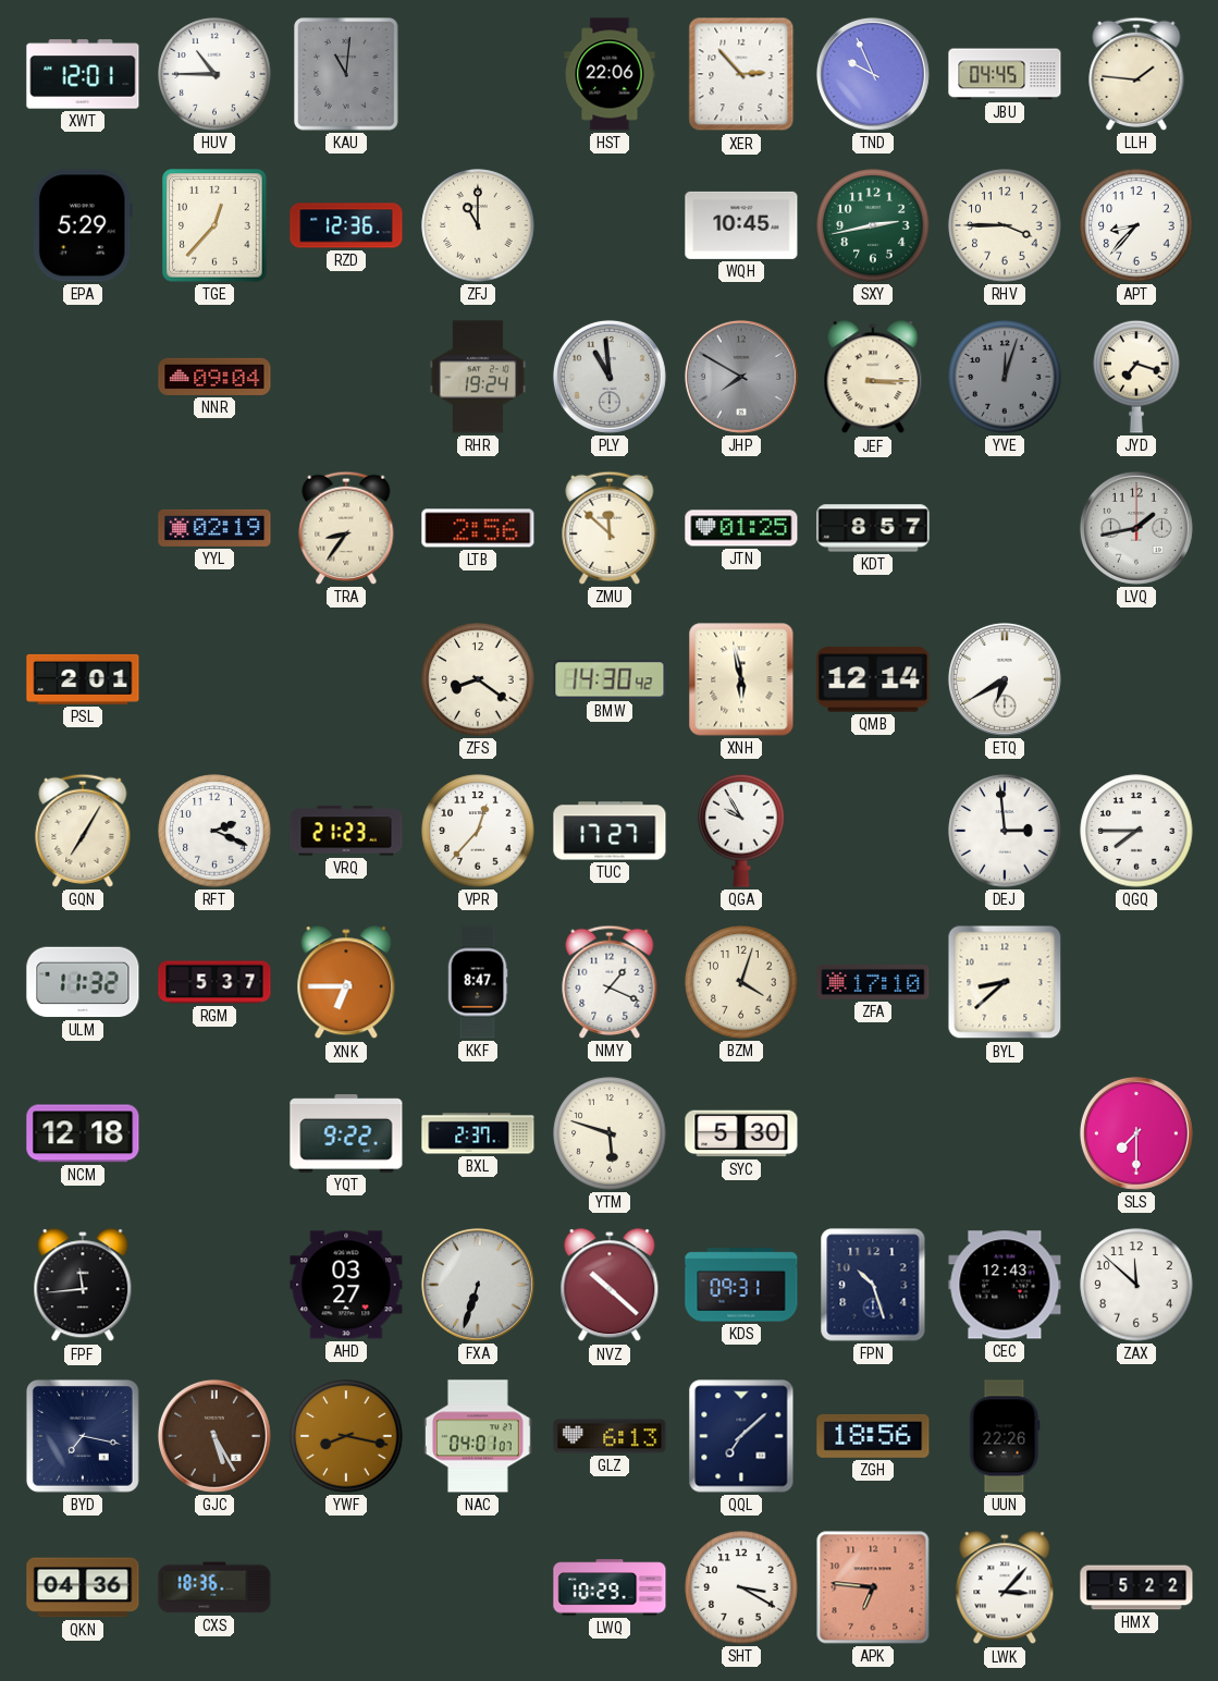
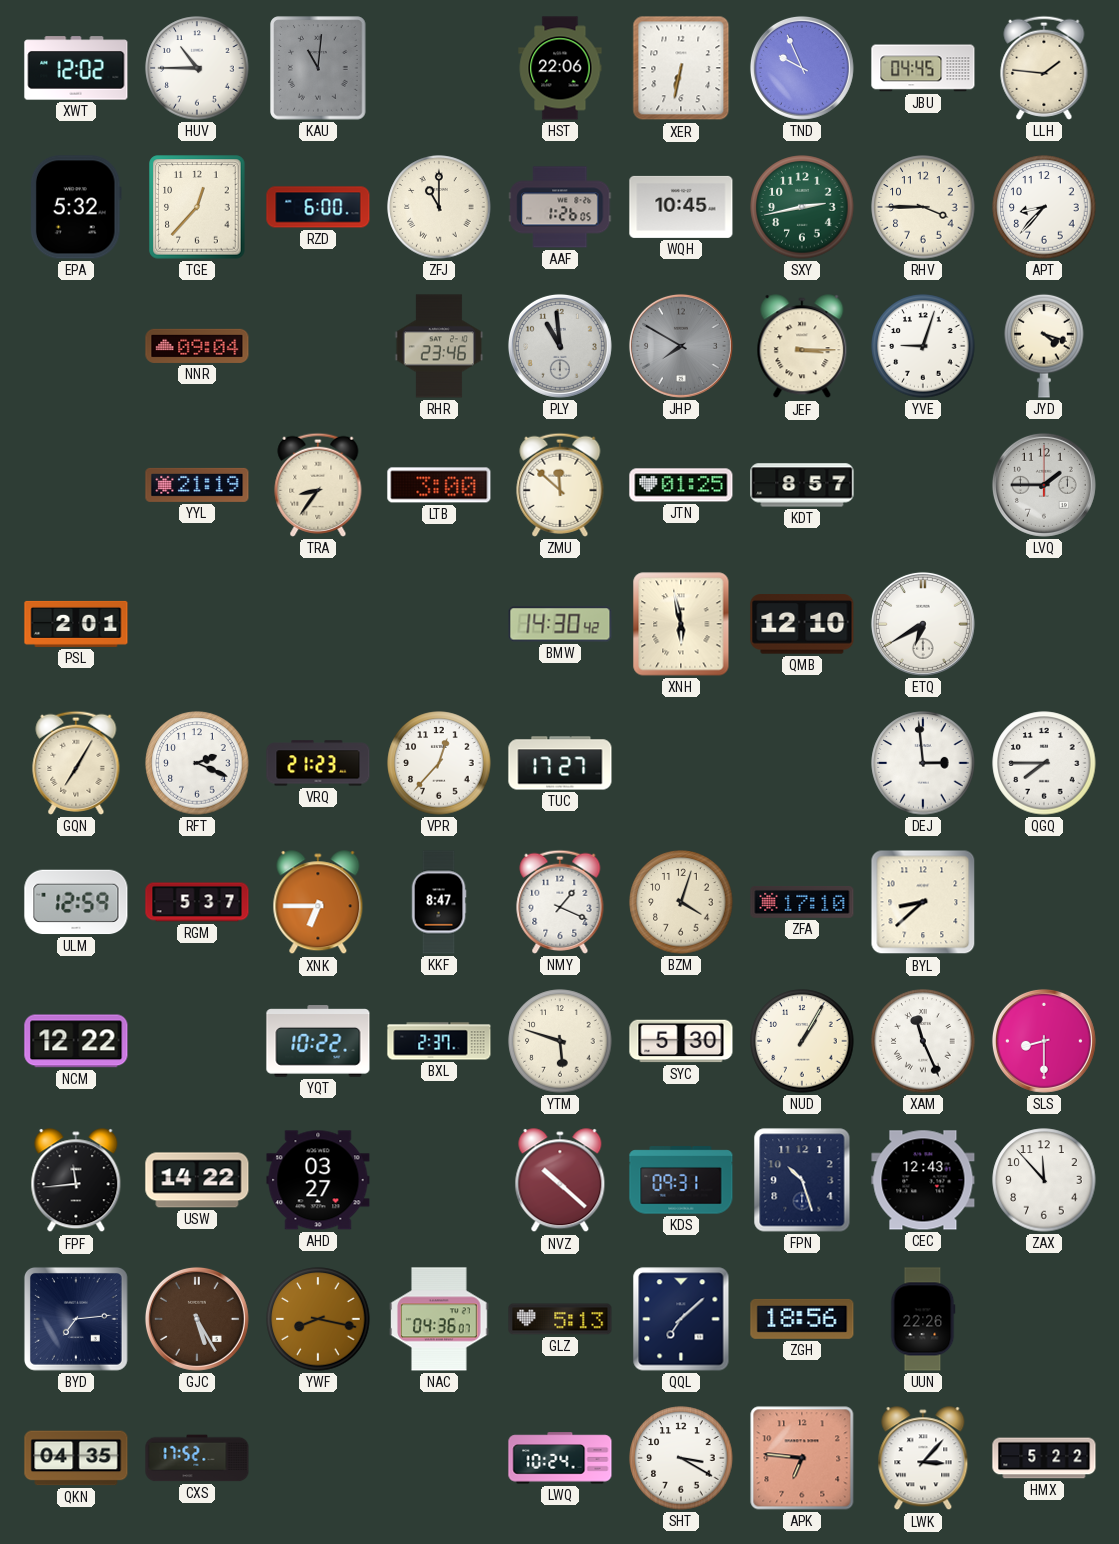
XWT: 12:01 -> 12:02 (76, 68)
XER: 2:53 -> 6:32 (681, 68)
EPA: 5:29 -> 5:32 (76, 207)
RZD: 12:36 -> 6:00 (318, 207)
AAF: none -> 1:26 (560, 207)
RHR: 19:24 -> 23:46 (439, 346)
YVE: 12:03 -> 9:03 (923, 346)
YVE dial: grey -> white (923, 346)
JYD: 7:18 -> 4:18 (1044, 346)
YYL: 02:19 -> 21:19 (197, 485)
LTB: 2:56 -> 3:00 (439, 485)
LVQ: 1:43 -> 1:45 (1044, 485)
ZFS: 8:21 -> none (478, 679)
QMB: 12:14 -> 12:10 (802, 624)
QGA: 9:55 -> none (741, 831)
ULM: 11:32 -> 12:59 (76, 902)
NCM: 12:18 -> 12:22 (76, 1041)
YQT: 9:22 -> 10:22 (318, 1041)
NUD: none -> 1:05 (802, 1041)
XAM: none -> 11:26 (923, 1041)
SLS: 7:30 -> 8:30 (1044, 1041)
USW: none -> 14:22 (197, 1180)
FXA: 6:33 -> none (478, 1285)
ZAX: 11:52 -> 11:53 (1044, 1180)
BYD: 7:17 -> 7:14 (76, 1319)
NAC: 04:01 -> 04:36 (439, 1319)
GLZ: 6:13 -> 5:13 (560, 1319)
QKN: 04:36 -> 04:35 (76, 1458)
CXS: 18:36 -> 17:52 (197, 1458)
LWQ: 10:29 -> 10:24 (560, 1458)
